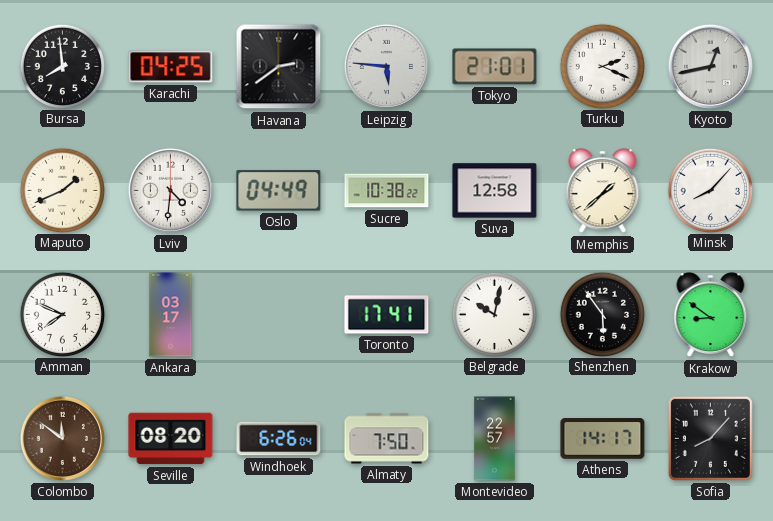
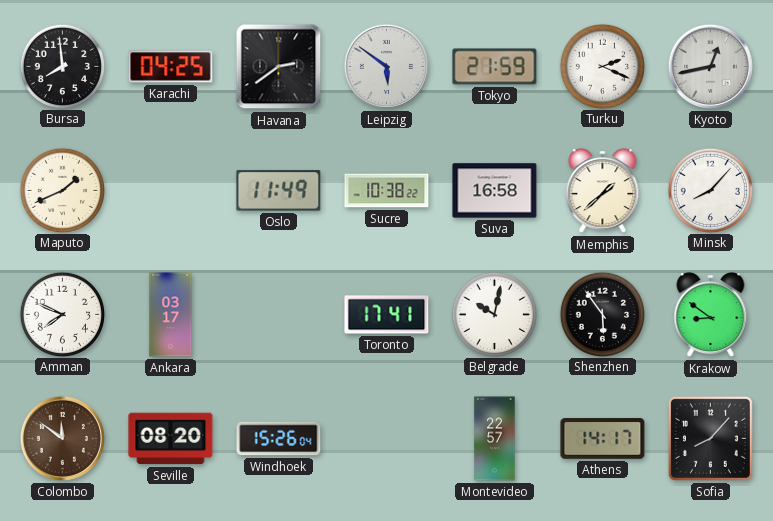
Leipzig: 5:46 -> 5:51 (386, 66)
Tokyo: 21:01 -> 21:59 (495, 67)
Lviv: 4:31 -> none (170, 190)
Oslo: 04:49 -> 11:49 (279, 191)
Suva: 12:58 -> 16:58 (495, 191)
Windhoek: 6:26 -> 15:26 (279, 439)
Almaty: 7:50 -> none (387, 439)
